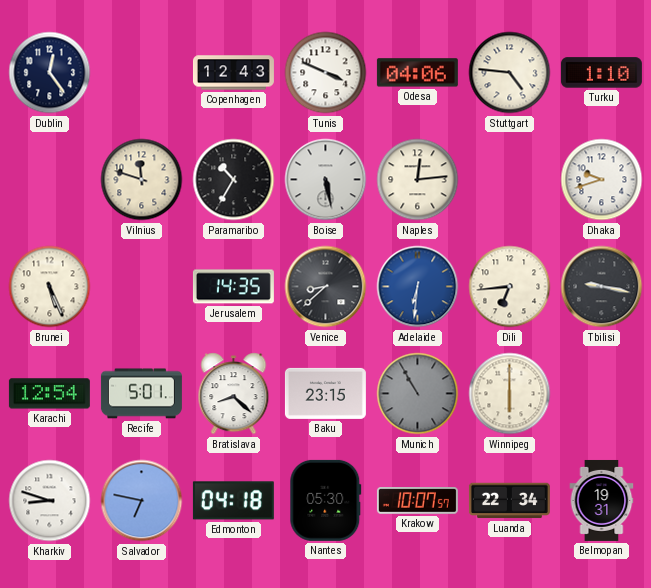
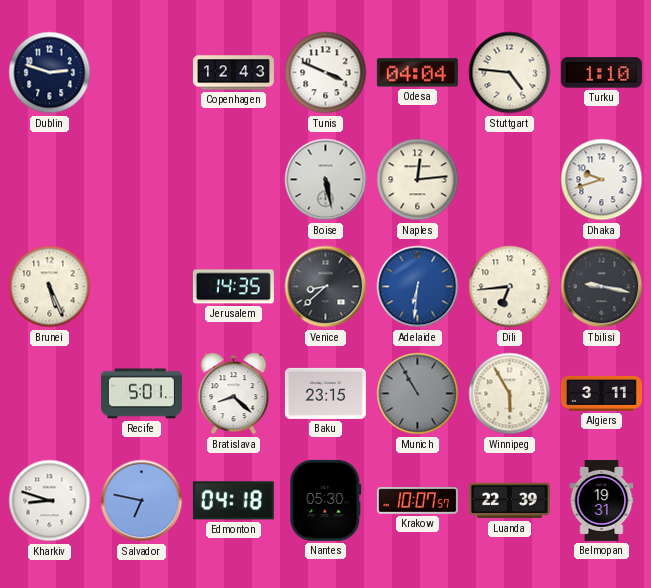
Dublin: 12:24 -> 2:48 (50, 73)
Odesa: 04:06 -> 04:04 (417, 73)
Vilnius: 11:48 -> none (142, 180)
Paramaribo: 10:35 -> none (234, 180)
Karachi: 12:54 -> none (49, 394)
Winnipeg: 6:00 -> 5:55 (510, 394)
Algiers: none -> 3:11 (601, 393)
Luanda: 22:34 -> 22:39 (509, 501)
